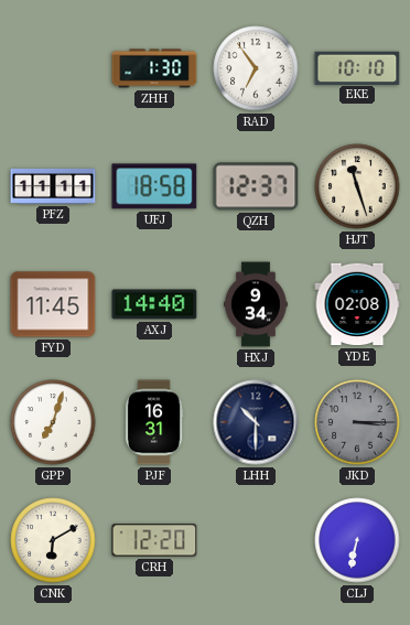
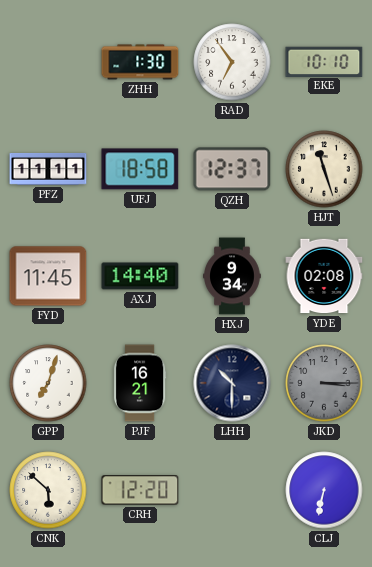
PJF: 16:31 -> 16:21 (140, 383)
CNK: 6:10 -> 5:52 (48, 490)
